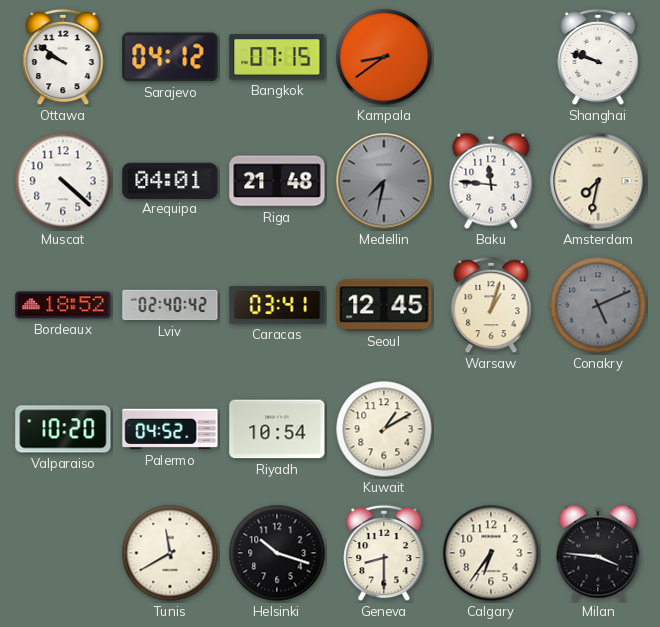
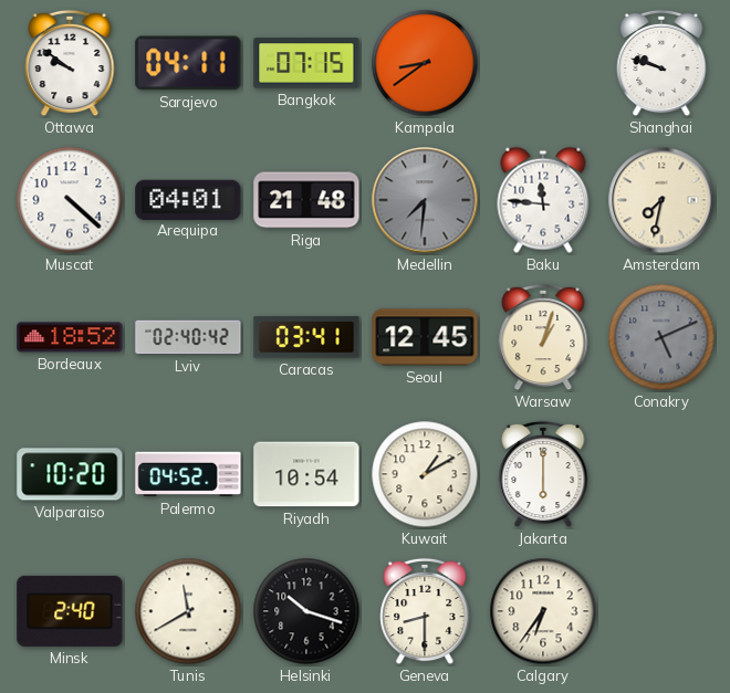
Sarajevo: 04:12 -> 04:11 (188, 63)
Medellin: 7:32 -> 7:31 (425, 200)
Jakarta: none -> 6:00 (543, 474)
Minsk: none -> 2:40 (70, 611)
Milan: 3:46 -> none (598, 553)
